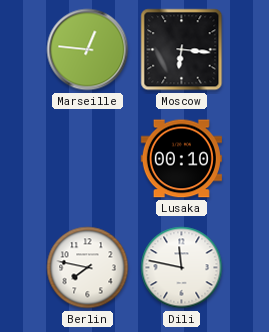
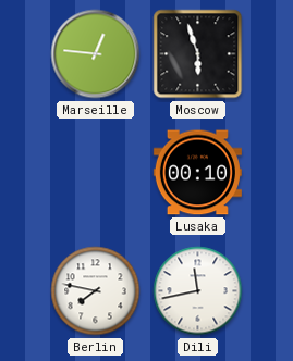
Moscow: 6:16 -> 5:57 (198, 54)
Dili: 11:47 -> 11:43 (198, 291)
